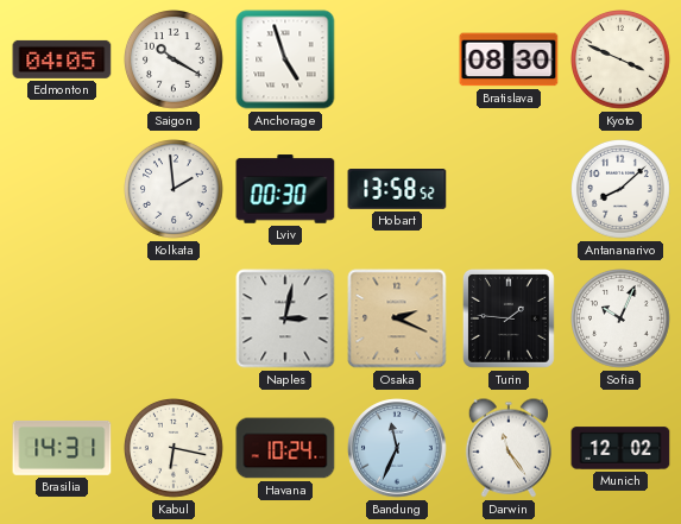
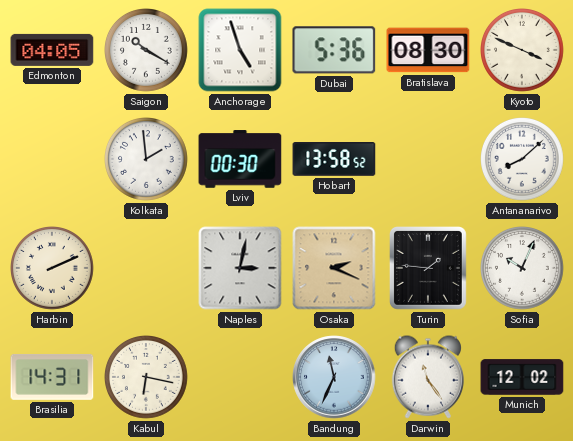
Dubai: none -> 5:36 (334, 50)
Harbin: none -> 2:11 (53, 269)
Havana: 10:24 -> none (285, 448)
